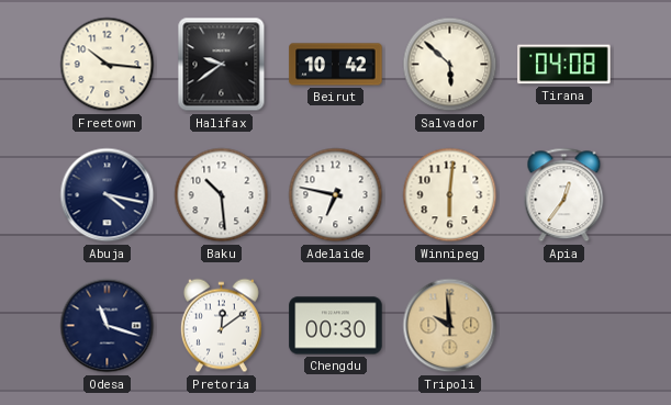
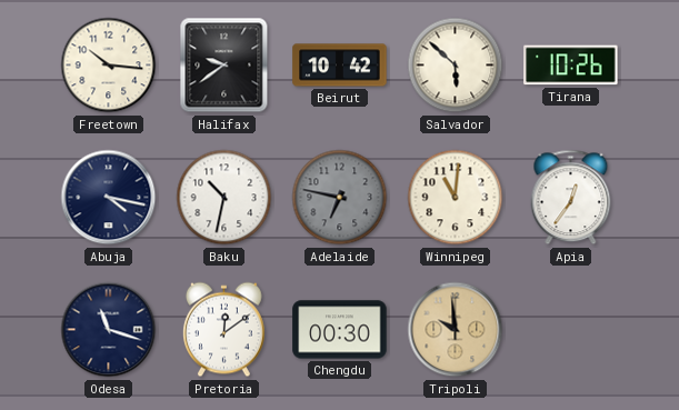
Tirana: 04:08 -> 10:26 (571, 66)
Baku: 10:29 -> 10:32 (224, 198)
Adelaide dial: white -> grey (340, 198)
Winnipeg: 6:01 -> 11:01 (456, 198)
